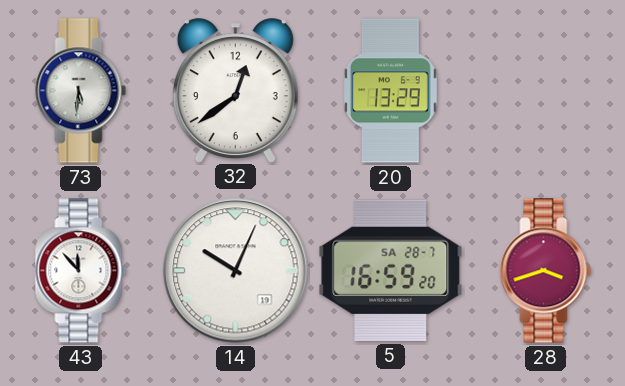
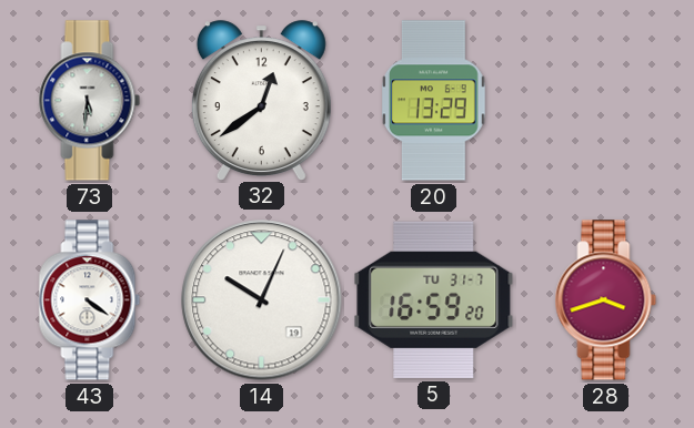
43: 11:53 -> 4:21 (90, 300)
5 date: SA 28-7 -> TU 31-7 (434, 299)
